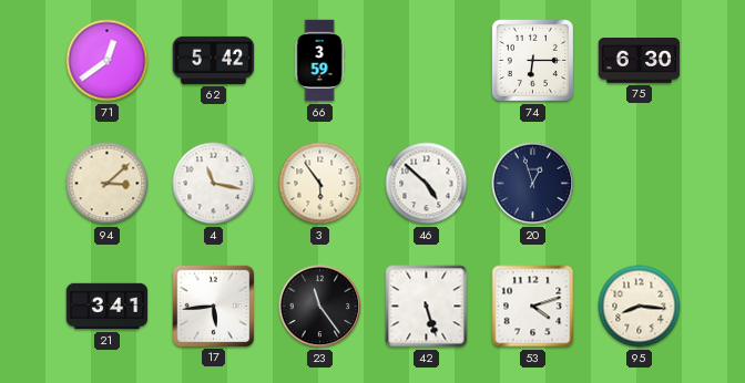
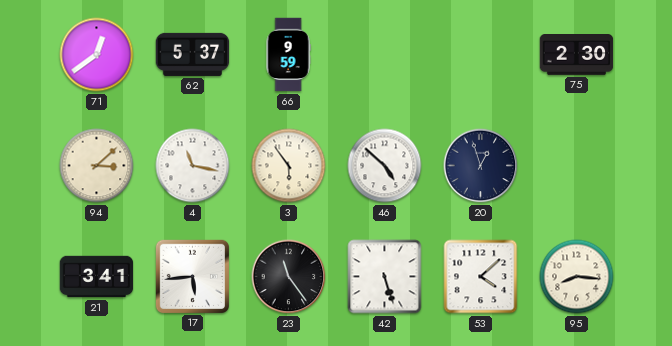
62: 5:42 -> 5:37 (193, 54)
66: 3:59 -> 9:59 (288, 55)
74: 6:15 -> none (532, 60)
75: 6:30 -> 2:30 (577, 55)
53: 4:12 -> 4:08 (481, 277)
